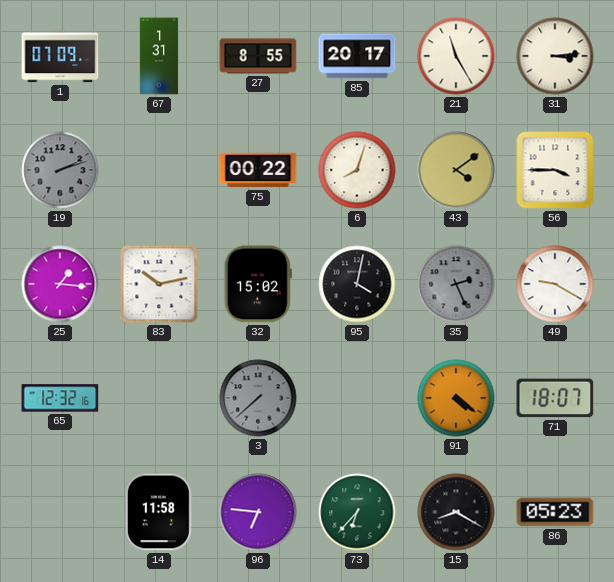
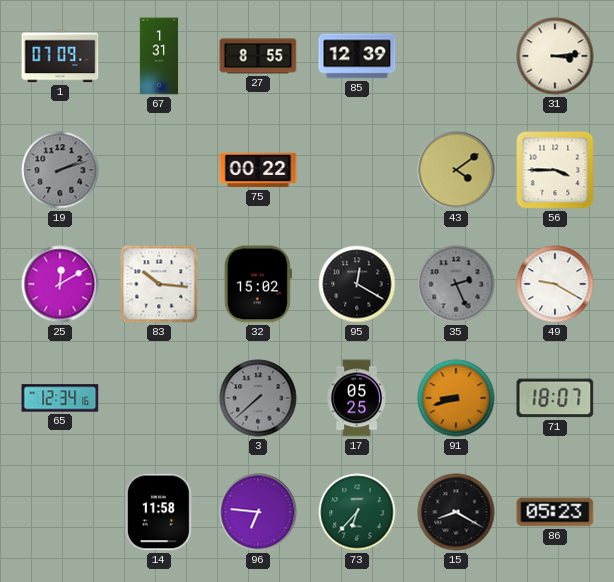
85: 20:17 -> 12:39 (357, 56)
21: 11:25 -> none (456, 56)
6: 8:03 -> none (357, 170)
25: 1:16 -> 12:10 (60, 284)
83: 10:13 -> 10:16 (159, 284)
95: 4:02 -> 12:20 (357, 284)
65: 12:32 -> 12:34 (60, 398)
17: none -> 05:25 (357, 398)
91: 4:21 -> 8:42 (456, 398)
